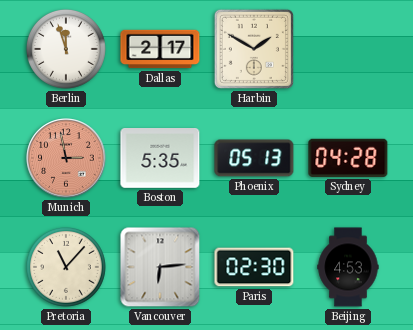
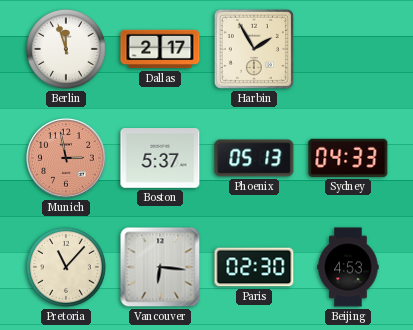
Harbin: 1:50 -> 1:55 (254, 49)
Boston: 5:35 -> 5:37 (160, 159)
Sydney: 04:28 -> 04:33 (348, 158)
Vancouver: 6:14 -> 6:16 (160, 267)
